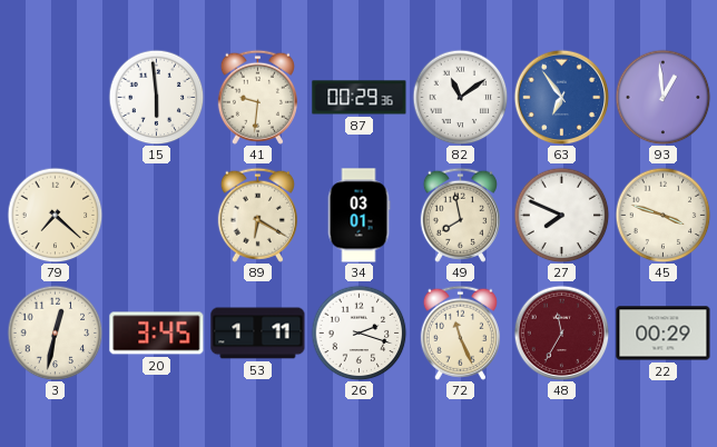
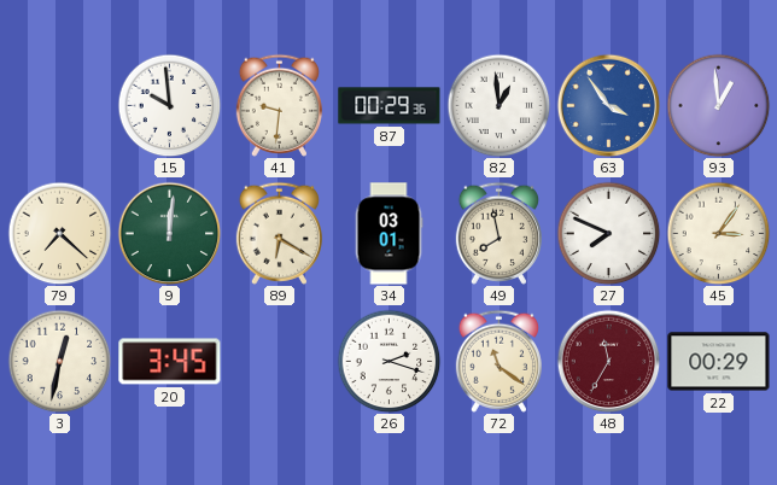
15: 5:59 -> 9:59 (169, 105)
82: 11:09 -> 12:59 (498, 105)
63: 6:54 -> 3:54 (608, 105)
9: none -> 12:01 (169, 233)
45: 3:48 -> 3:06 (718, 233)
53: 1:11 -> none (258, 334)
72: 11:26 -> 11:21 (498, 361)
